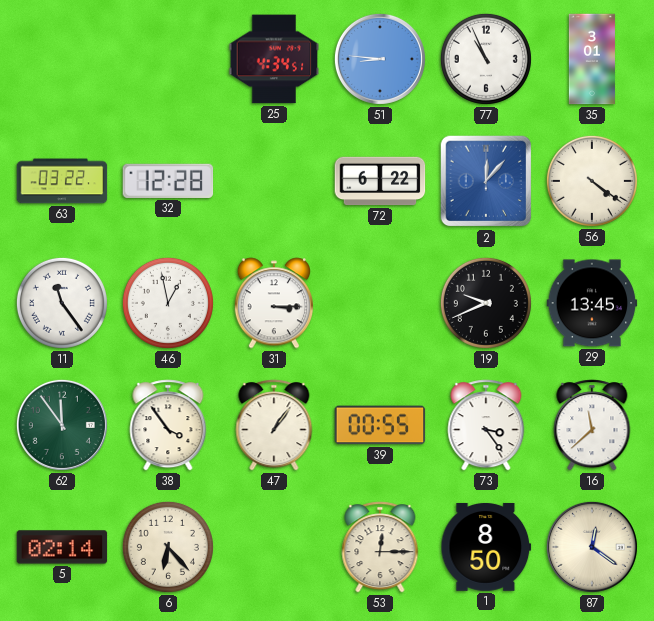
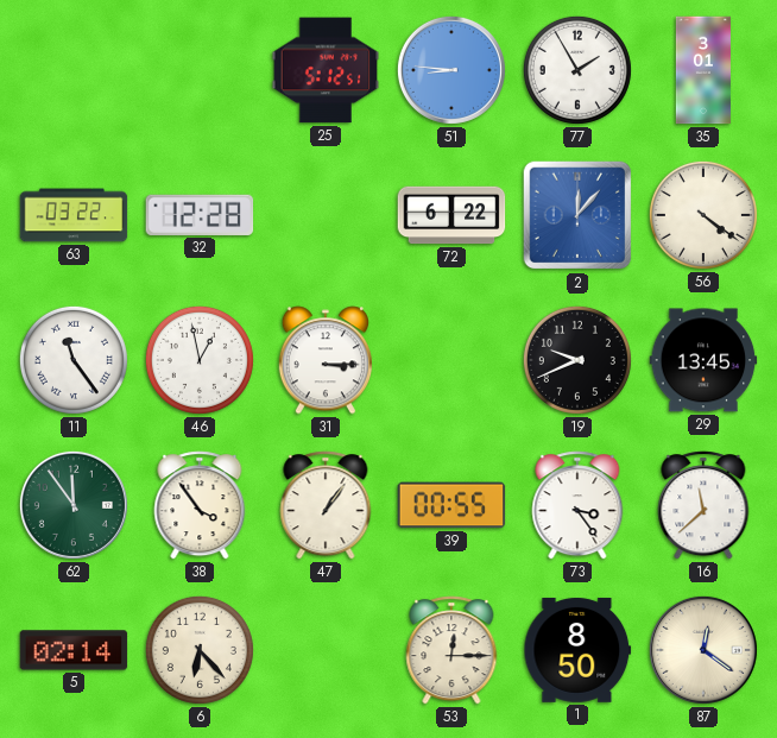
25: 4:34 -> 5:12 (326, 70)
77: 10:56 -> 1:55 (577, 70)
